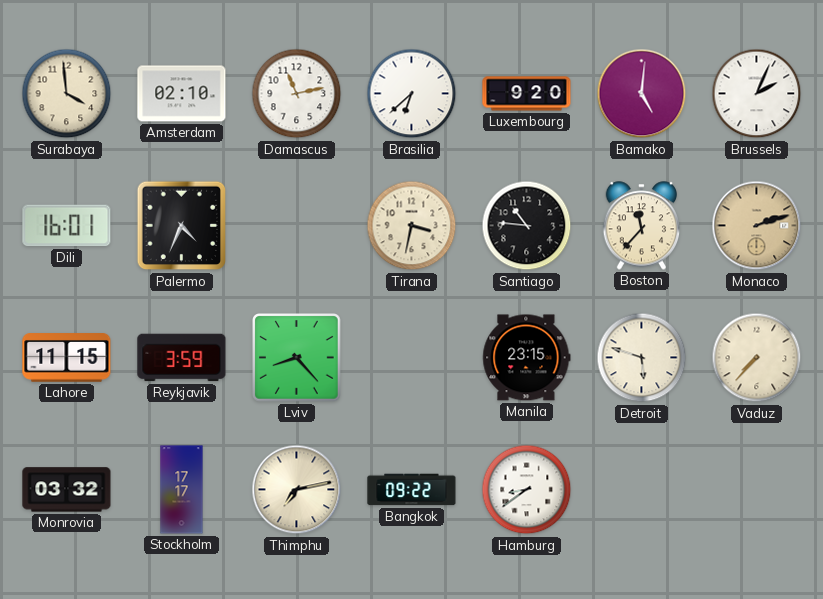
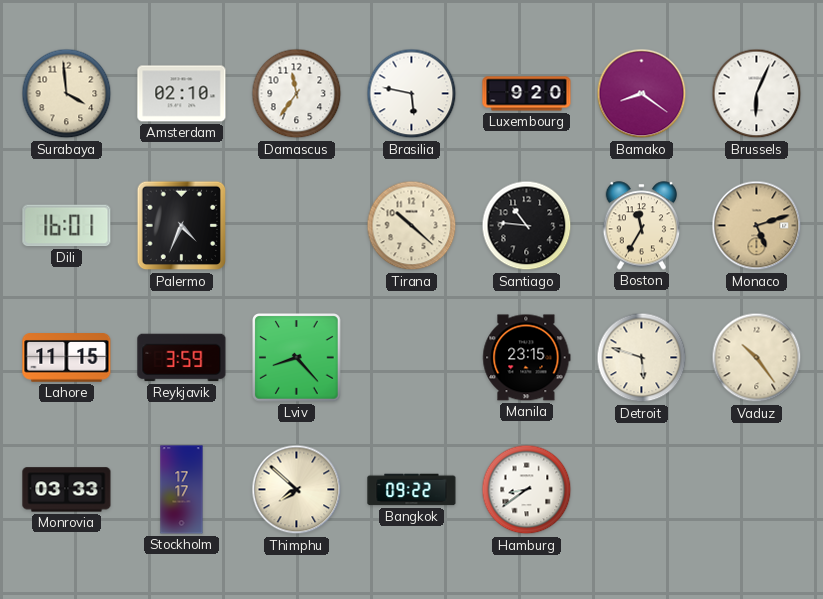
Damascus: 11:13 -> 11:36 (297, 94)
Brasilia: 6:38 -> 5:47 (412, 94)
Bamako: 5:01 -> 8:21 (642, 94)
Brussels: 2:04 -> 6:04 (757, 94)
Tirana: 3:32 -> 10:22 (412, 226)
Boston: 11:37 -> 11:35 (642, 226)
Monaco: 2:12 -> 5:12 (757, 226)
Vaduz: 7:37 -> 10:24 (757, 358)
Monrovia: 03:32 -> 03:33 (67, 490)
Thimphu: 7:13 -> 7:52 (297, 490)
